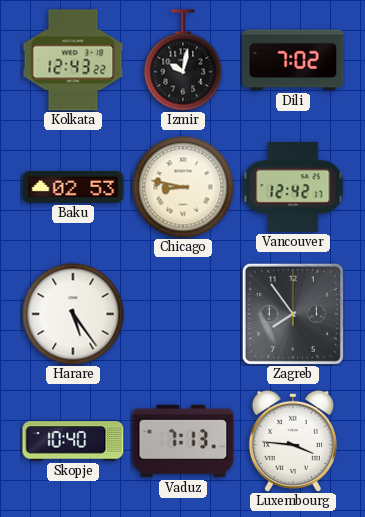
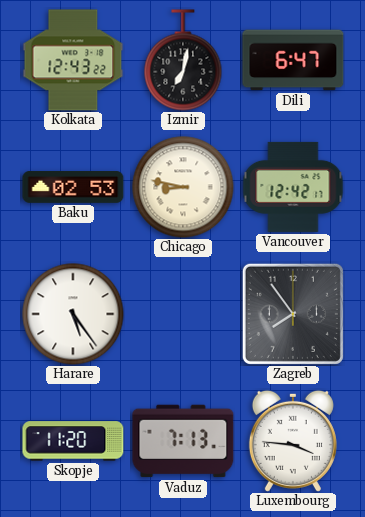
Izmir: 10:02 -> 7:02 (183, 60)
Dili: 7:02 -> 6:47 (293, 60)
Skopje: 10:40 -> 11:20 (73, 441)
